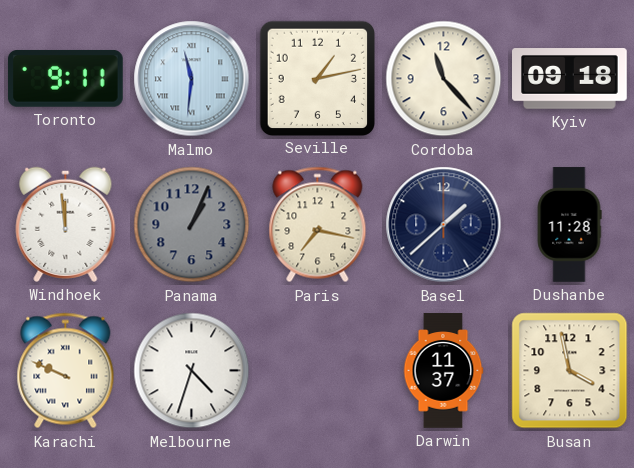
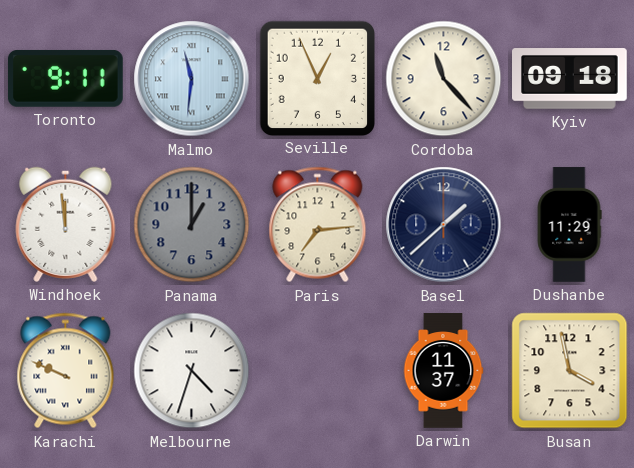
Seville: 1:13 -> 12:56 (317, 78)
Panama: 1:04 -> 1:00 (192, 225)
Paris: 7:17 -> 7:14 (318, 225)
Dushanbe: 11:28 -> 11:29 (569, 225)
